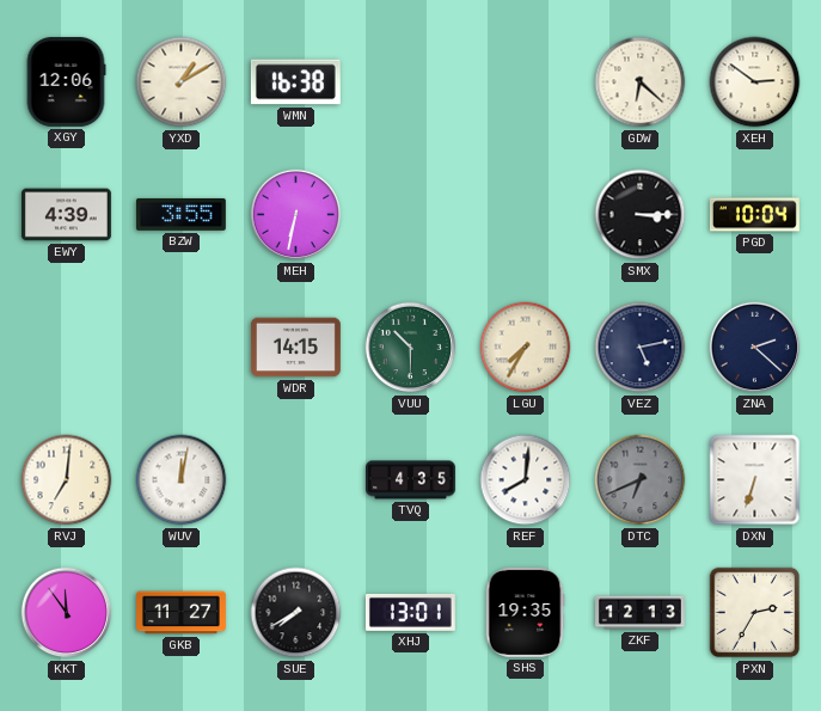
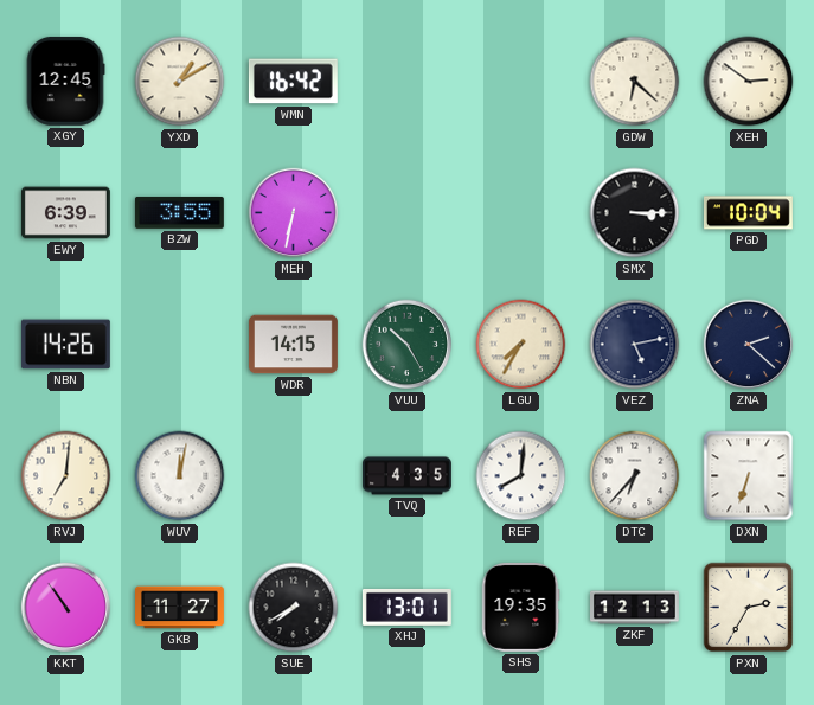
XGY: 12:06 -> 12:45 (65, 81)
WMN: 16:38 -> 16:42 (293, 82)
EWY: 4:39 -> 6:39 (65, 213)
NBN: none -> 14:26 (65, 345)
VUU: 10:30 -> 10:25 (408, 345)
DTC: 6:41 -> 6:37 (635, 476)
DTC dial: grey -> white (635, 476)
KKT: 11:54 -> 10:54 (66, 608)
